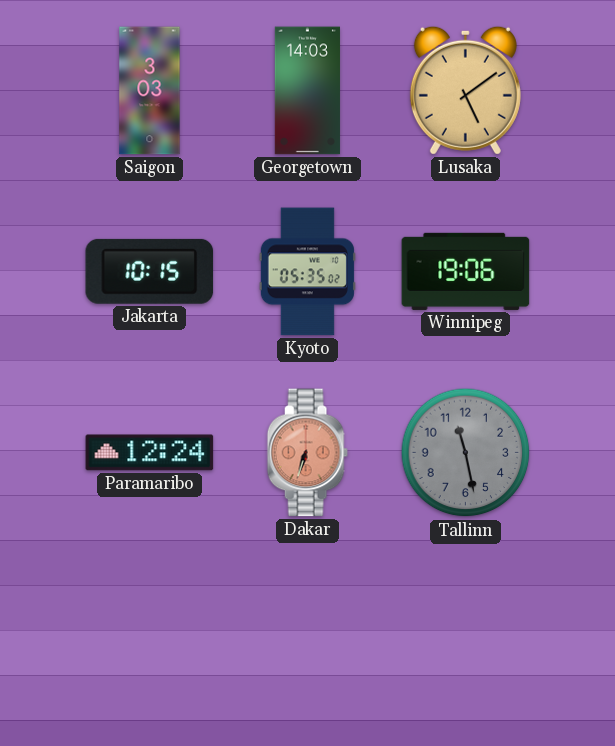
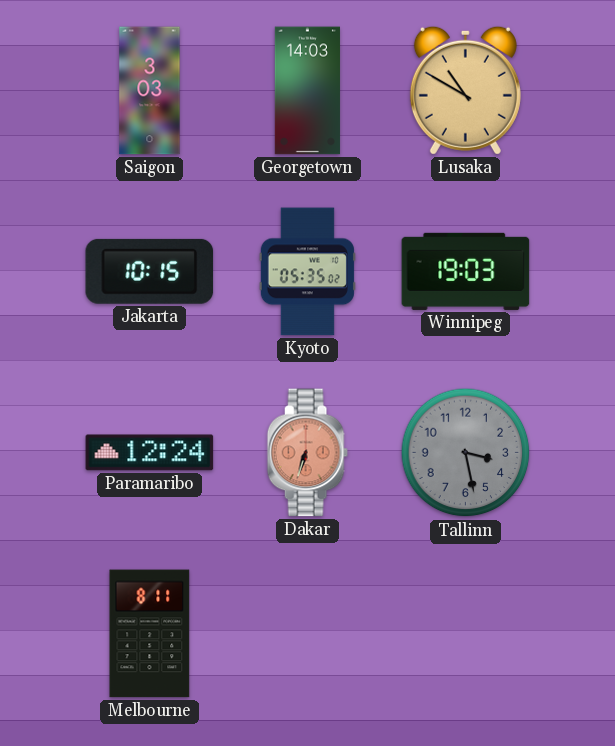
Lusaka: 5:09 -> 10:50 (465, 90)
Winnipeg: 19:06 -> 19:03 (466, 271)
Tallinn: 11:28 -> 3:28 (466, 453)
Melbourne: none -> 8:11 (150, 634)
